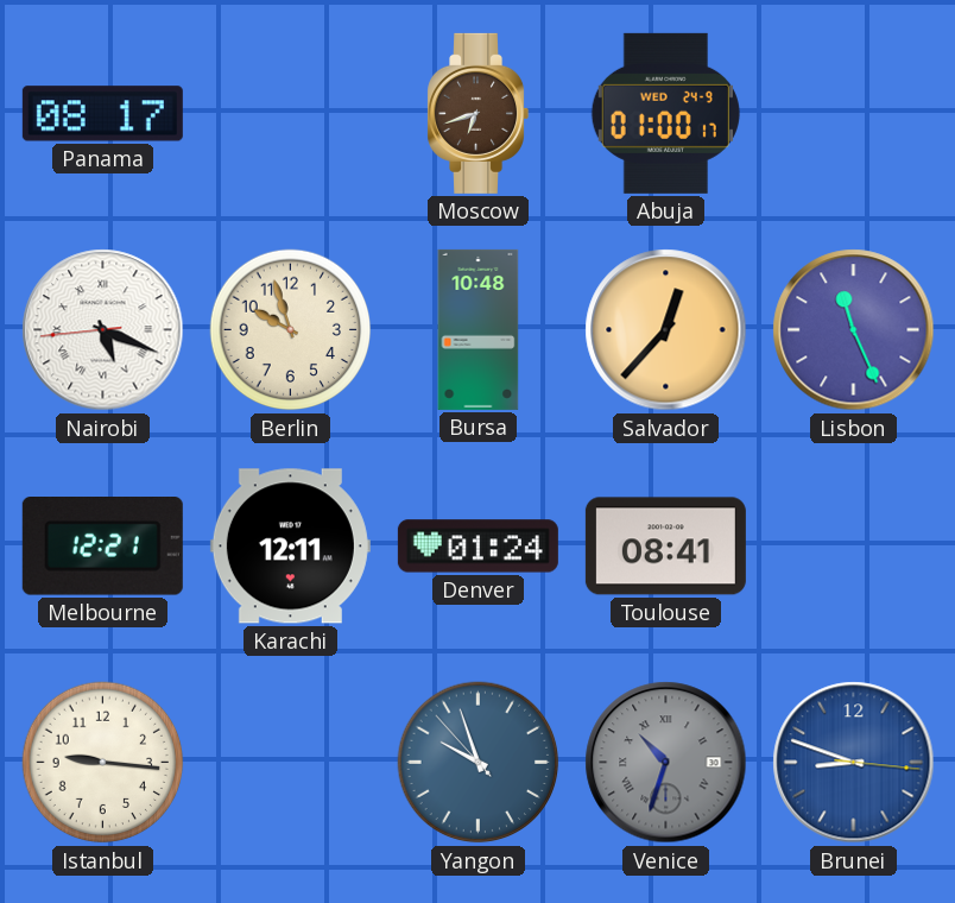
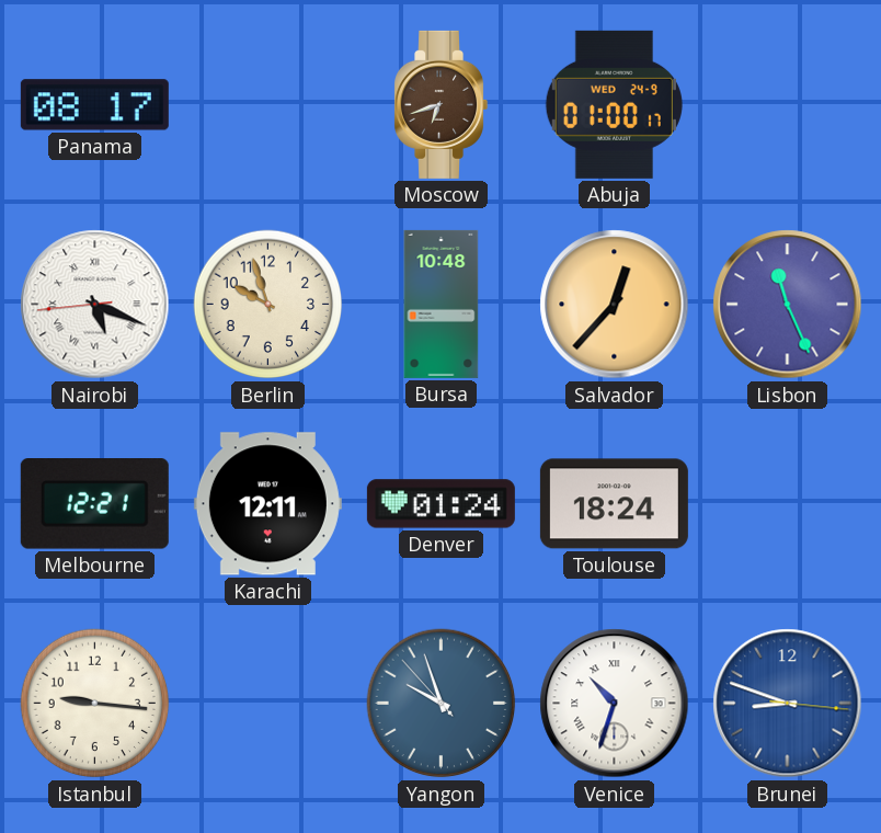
Toulouse: 08:41 -> 18:24 (614, 504)
Venice dial: grey -> white (615, 704)
